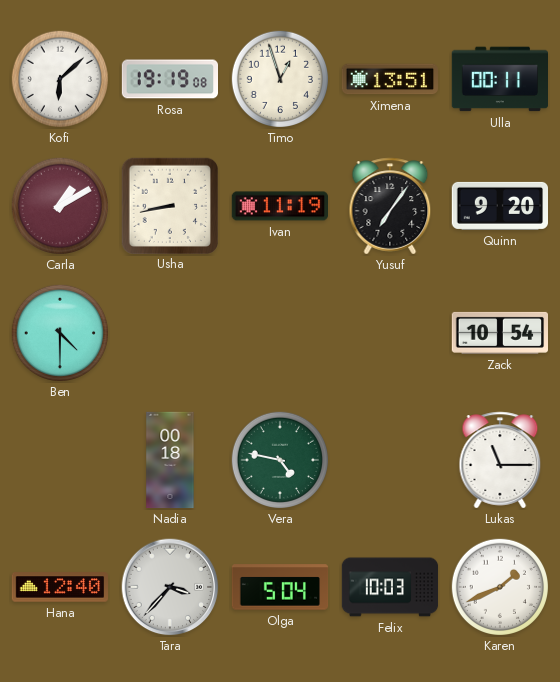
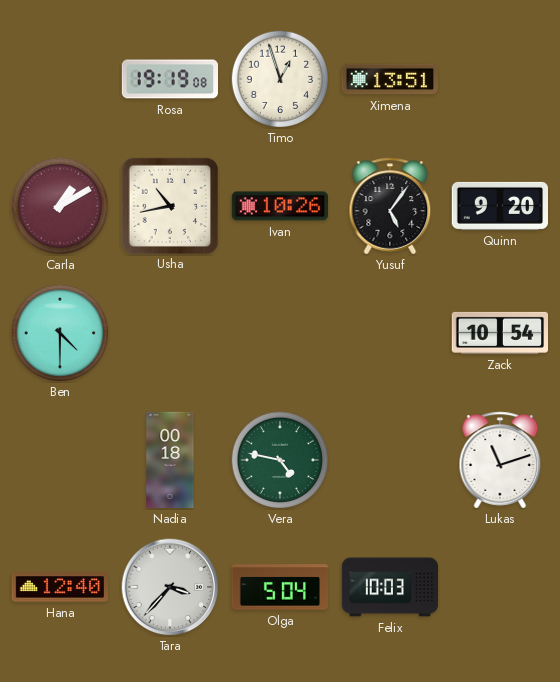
Kofi: 6:08 -> none (59, 78)
Ulla: 00:11 -> none (499, 79)
Usha: 8:43 -> 10:43 (169, 205)
Ivan: 11:19 -> 10:26 (279, 206)
Yusuf: 7:06 -> 5:06 (390, 206)
Lukas: 11:15 -> 11:12 (500, 460)
Karen: 1:41 -> none (499, 586)
